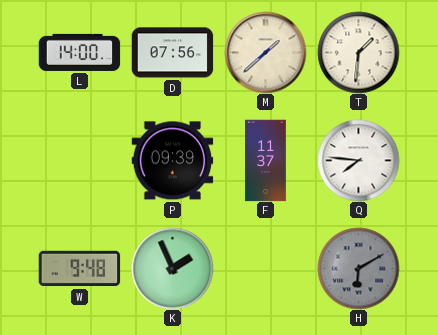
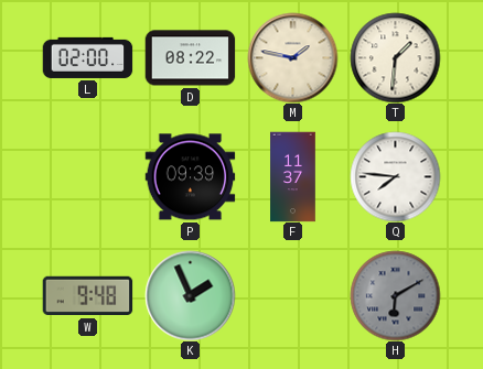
L: 14:00 -> 02:00 (87, 57)
D: 07:56 -> 08:22 (190, 58)
M: 1:38 -> 1:47 (292, 57)
